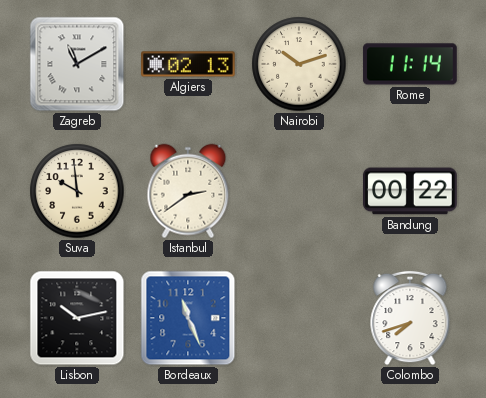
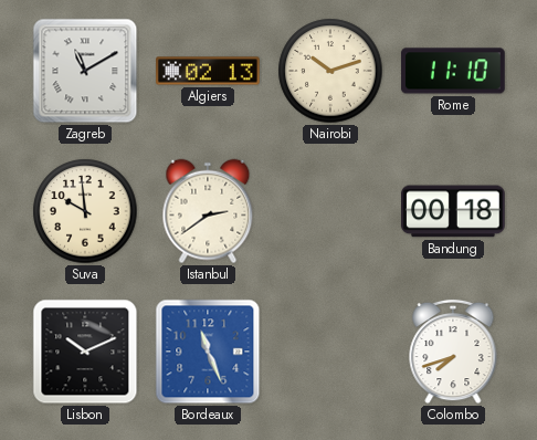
Rome: 11:14 -> 11:10 (453, 71)
Bandung: 00:22 -> 00:18 (454, 211)
Lisbon: 10:13 -> 10:11 (85, 352)
